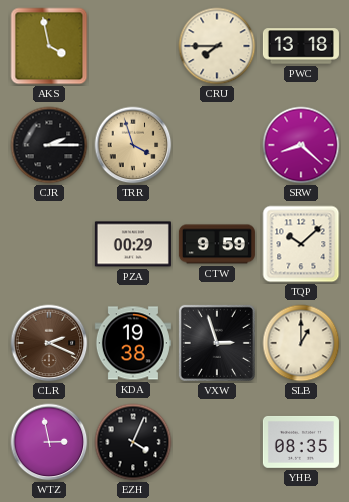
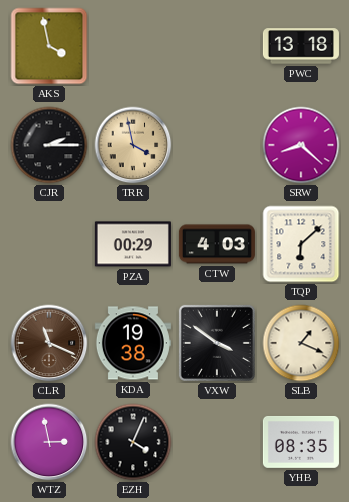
CRU: 7:45 -> none (217, 46)
TRR: 3:57 -> 3:58 (133, 145)
CTW: 9:59 -> 4:03 (217, 244)
TQP: 10:08 -> 6:08 (301, 244)
CLR: 2:19 -> 11:19 (49, 343)
VXW: 2:57 -> 3:51 (217, 343)
SLB: 1:00 -> 1:19 (301, 343)
